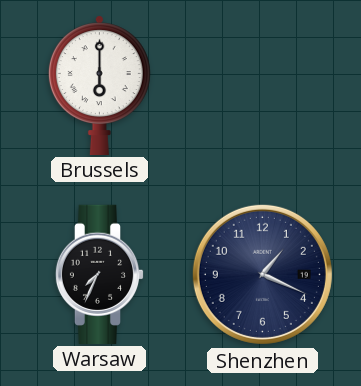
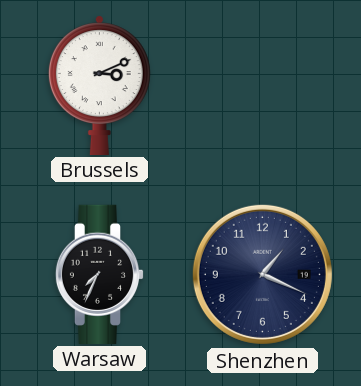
Brussels: 6:00 -> 3:11 (99, 85)
